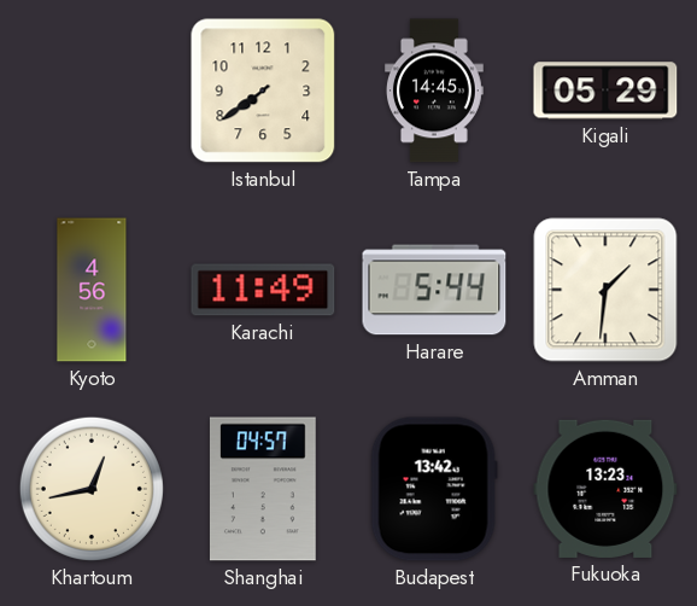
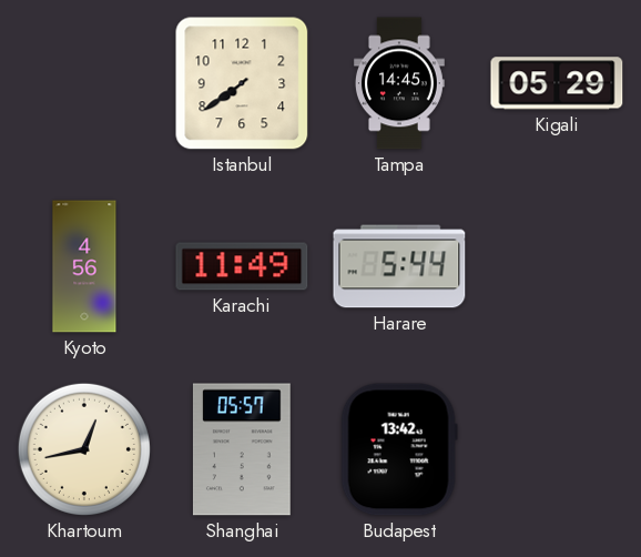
Amman: 1:31 -> none (605, 290)
Shanghai: 04:57 -> 05:57 (242, 449)
Fukuoka: 13:23 -> none (605, 489)
